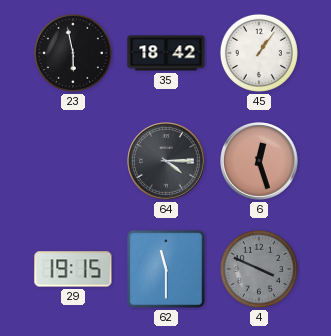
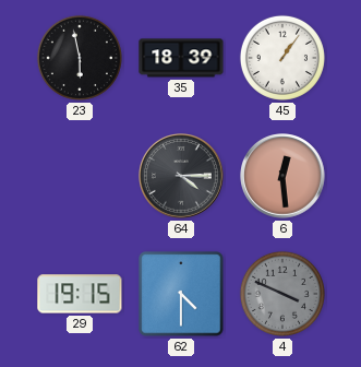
35: 18:42 -> 18:39 (181, 58)
6: 12:27 -> 12:29 (282, 176)
62: 11:30 -> 4:30 (181, 294)
